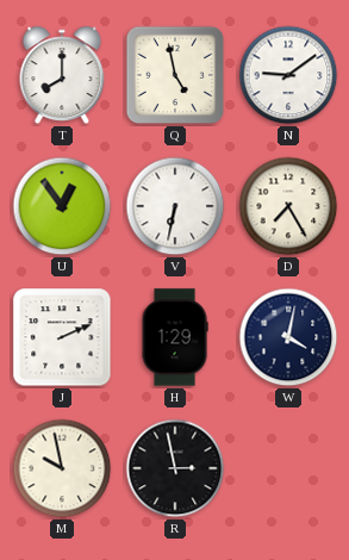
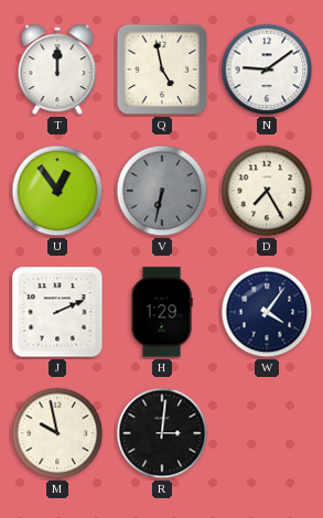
T: 8:00 -> 12:00 (57, 69)
V dial: white -> grey (162, 191)
W: 4:02 -> 4:06 (267, 312)
R: 2:58 -> 3:01 (162, 433)
